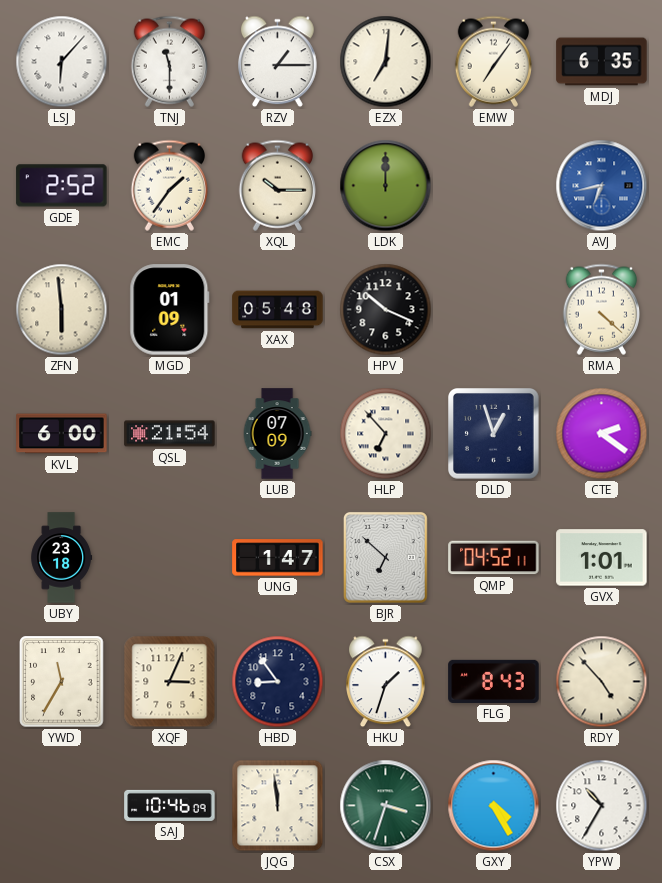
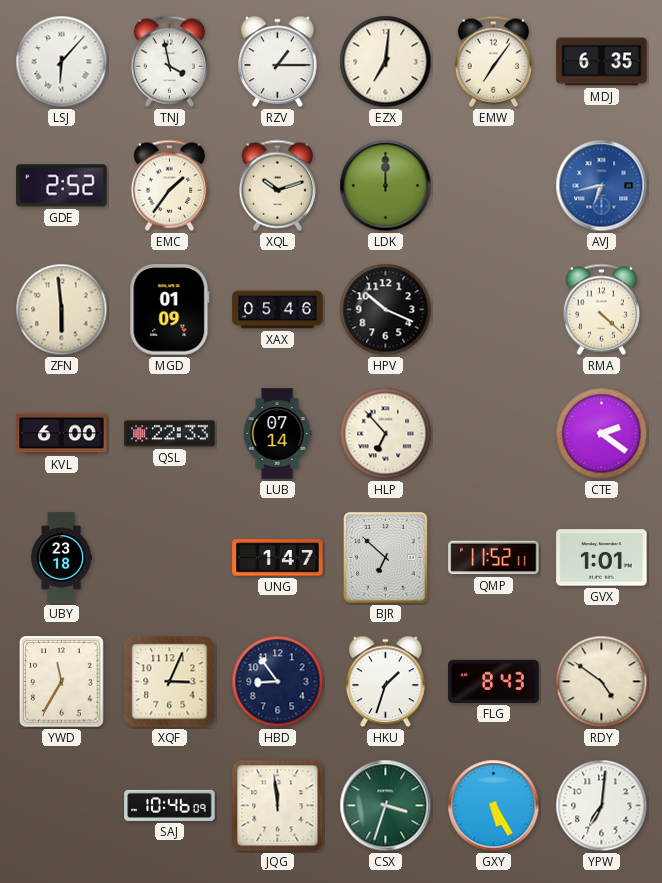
TNJ: 11:30 -> 3:58 (169, 61)
XQL: 10:15 -> 10:12 (277, 185)
XAX: 05:48 -> 05:46 (278, 310)
QSL: 21:54 -> 22:33 (170, 434)
LUB: 07:09 -> 07:14 (277, 434)
DLD: 12:57 -> none (494, 434)
QMP: 04:52 -> 11:52 (494, 558)
RDY: 4:53 -> 4:51 (602, 682)
GXY: 4:25 -> 5:25 (494, 806)
YPW: 10:35 -> 7:01 (602, 806)
